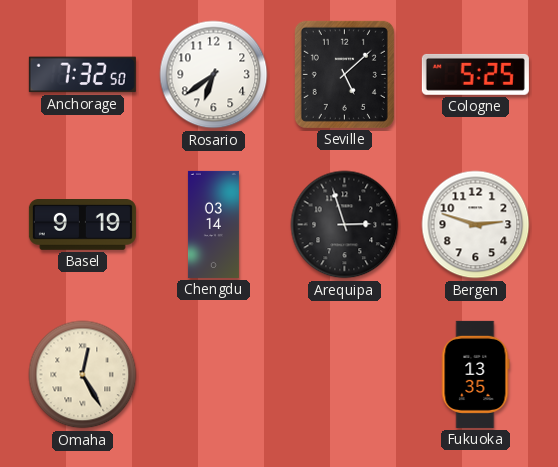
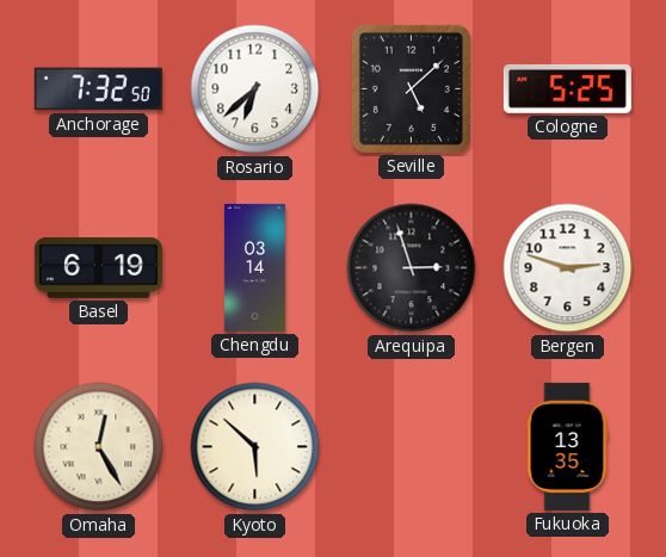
Rosario: 6:39 -> 6:38 (255, 89)
Basel: 9:19 -> 6:19 (98, 268)
Kyoto: none -> 5:52 (255, 447)
